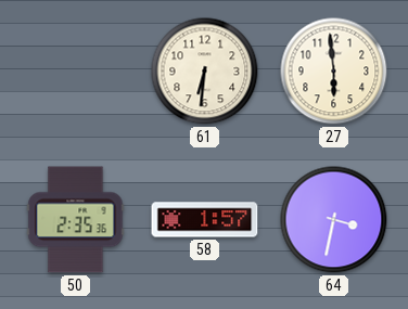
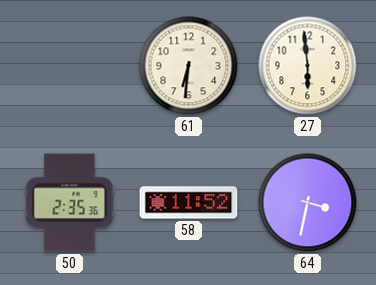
58: 1:57 -> 11:52 (189, 203)
